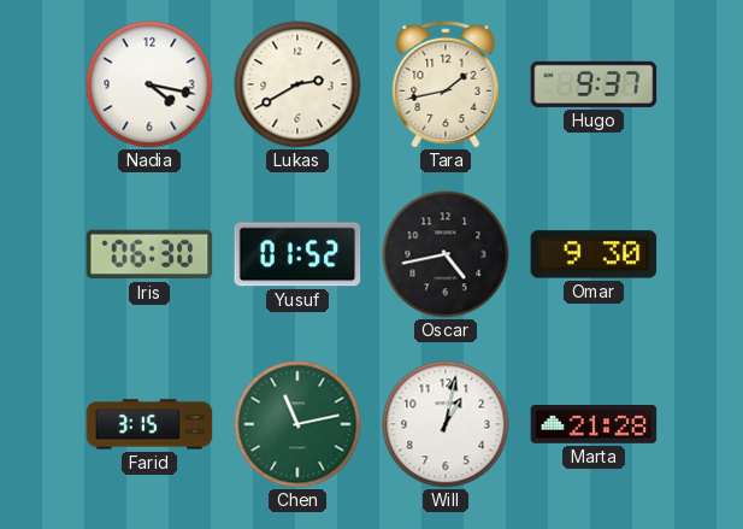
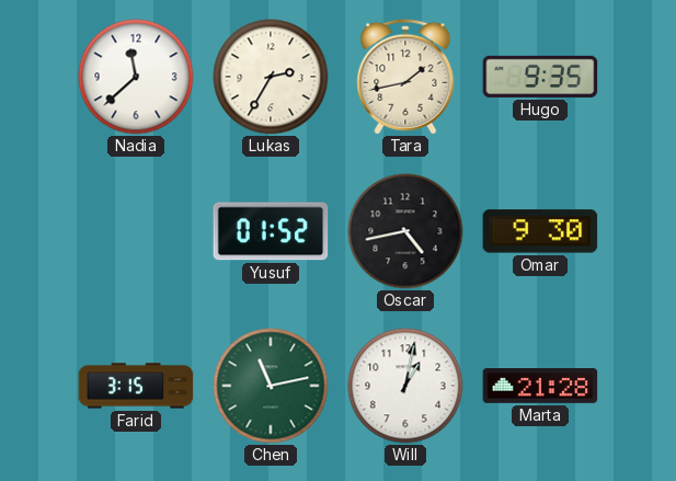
Nadia: 4:17 -> 11:38 (136, 77)
Lukas: 2:40 -> 2:35 (271, 77)
Hugo: 9:37 -> 9:35 (540, 77)
Iris: 06:30 -> none (149, 254)
